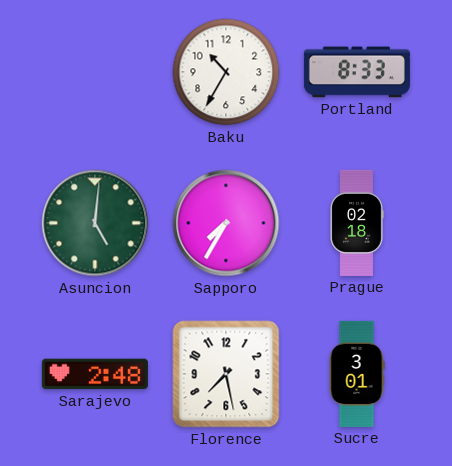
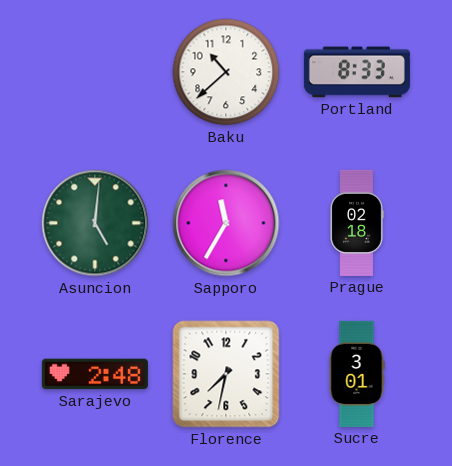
Baku: 10:35 -> 10:38 (226, 72)
Sapporo: 7:35 -> 11:35 (226, 223)
Florence: 7:28 -> 7:32 (226, 374)
